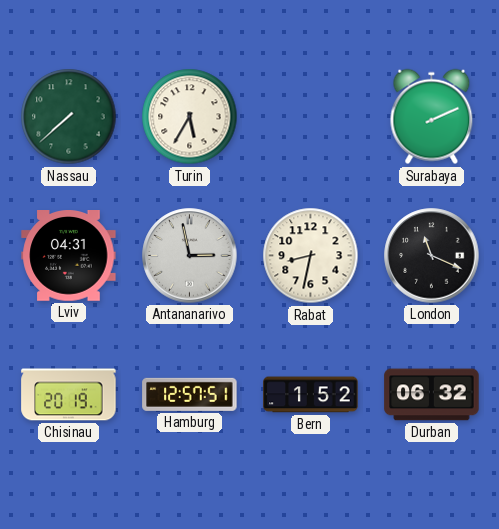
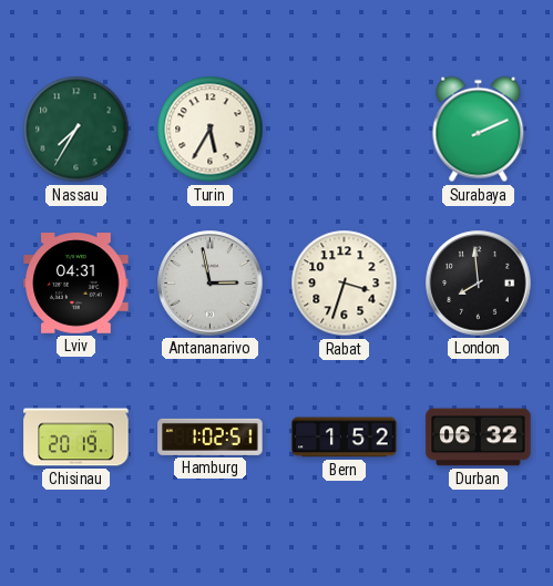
Nassau: 7:38 -> 7:35 (76, 130)
Rabat: 8:32 -> 3:33 (345, 284)
London: 11:19 -> 7:59 (479, 284)
Hamburg: 12:57 -> 1:02 (211, 436)
